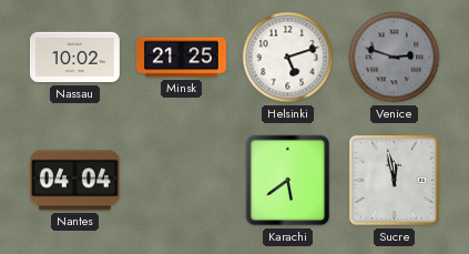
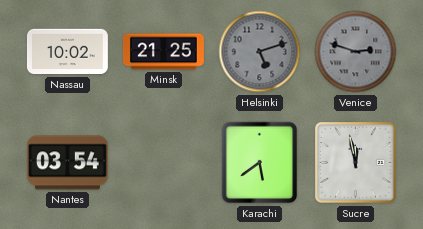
Helsinki dial: white -> grey (260, 52)
Nantes: 04:04 -> 03:54 (67, 163)
